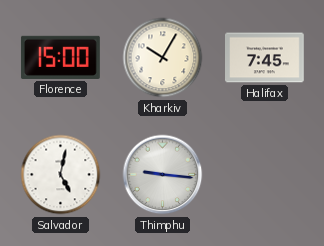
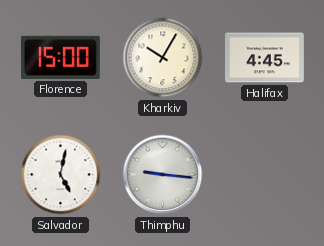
Halifax: 7:45 -> 4:45 (265, 58)
